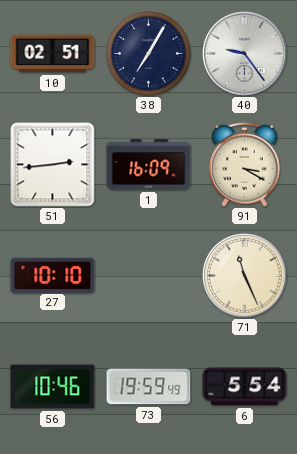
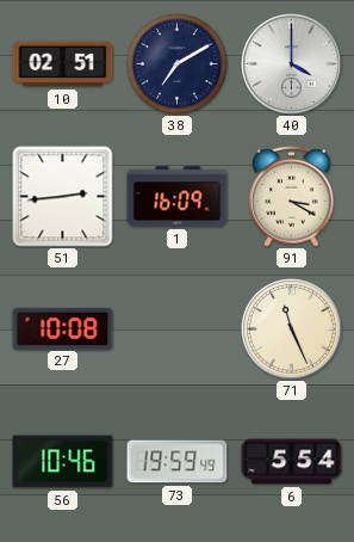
38: 7:05 -> 7:10 (176, 63)
40: 9:24 -> 4:00 (292, 64)
27: 10:10 -> 10:08 (63, 328)
